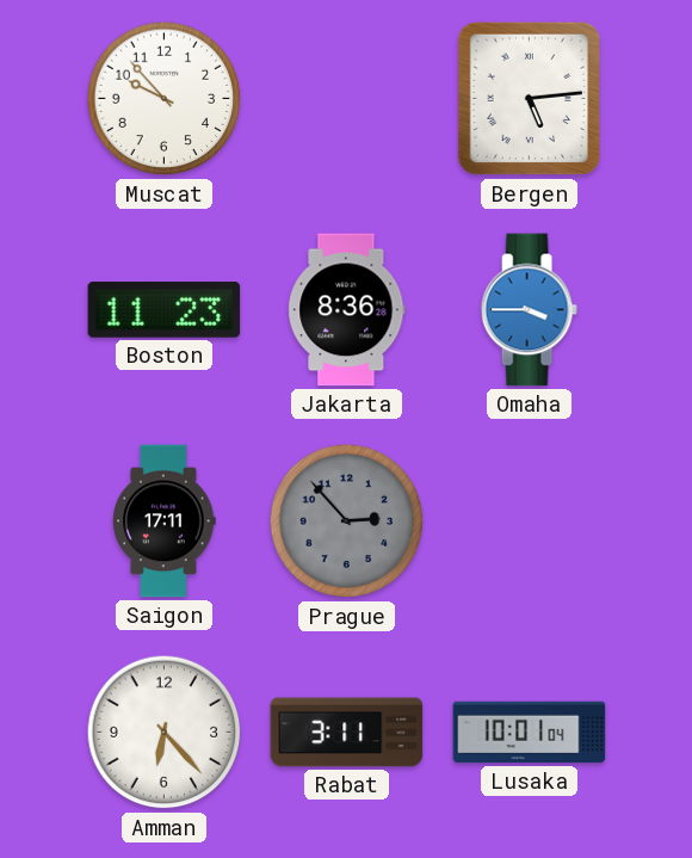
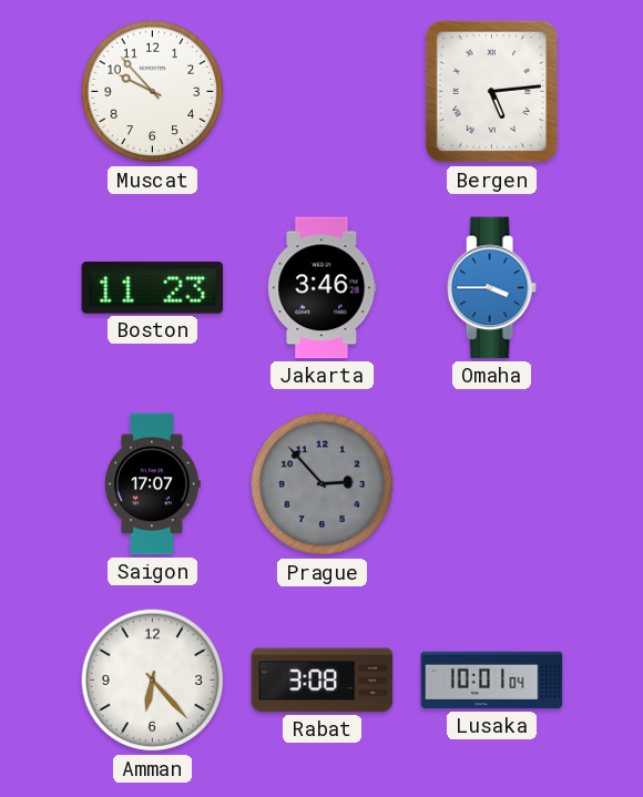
Jakarta: 8:36 -> 3:46 (323, 288)
Saigon: 17:11 -> 17:07 (153, 484)
Rabat: 3:11 -> 3:08 (323, 681)
